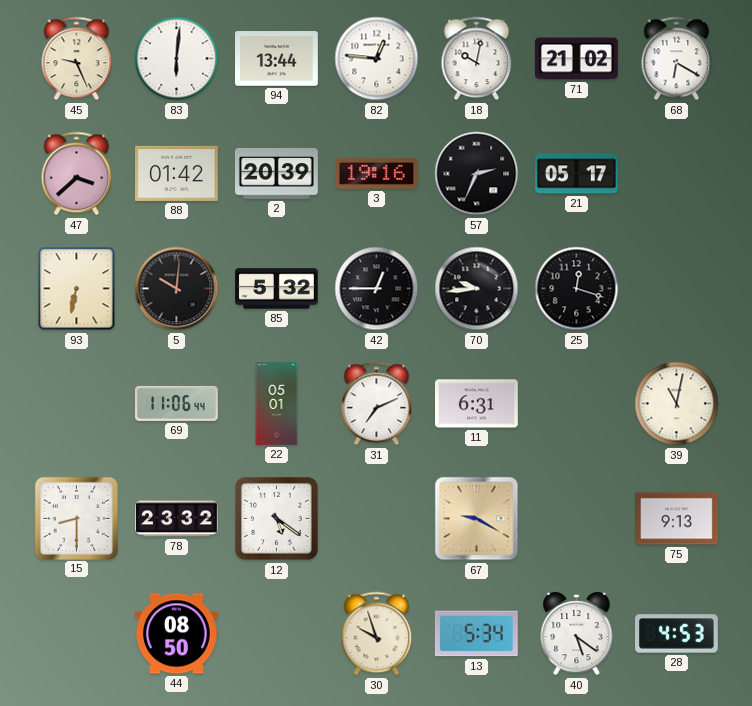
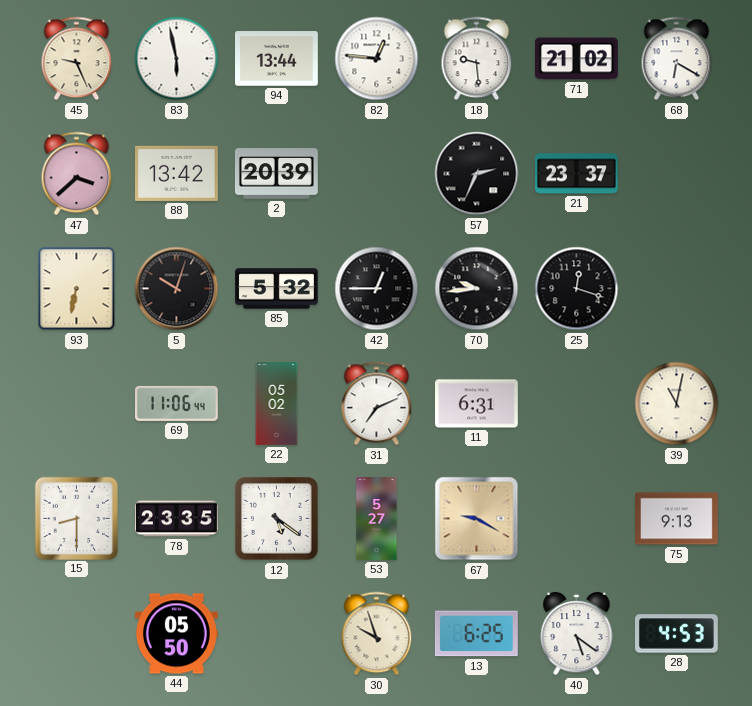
83: 6:01 -> 5:58 (177, 59)
18: 10:02 -> 9:29 (477, 59)
88: 01:42 -> 13:42 (177, 173)
3: 19:16 -> none (377, 174)
21: 05:17 -> 23:37 (577, 174)
5: 10:01 -> 10:03 (177, 289)
22: 05:01 -> 05:02 (277, 404)
78: 23:32 -> 23:35 (177, 519)
53: none -> 5:27 (377, 519)
44: 08:50 -> 05:50 (177, 634)
13: 5:34 -> 6:25 (476, 634)
